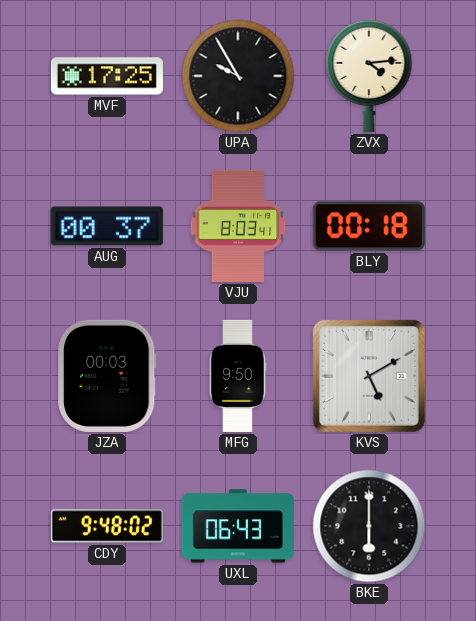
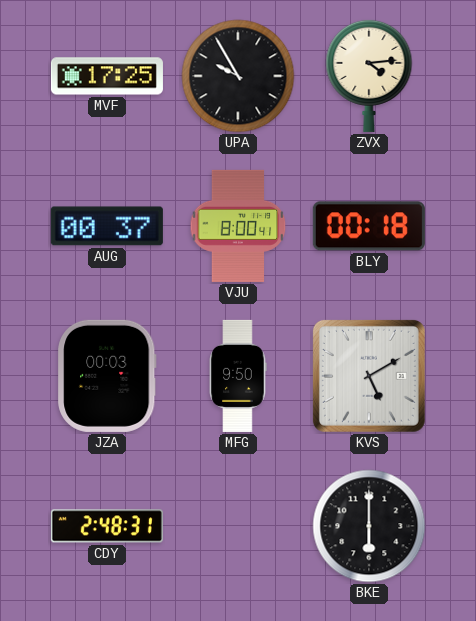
VJU: 8:03 -> 8:00 (238, 226)
CDY: 9:48 -> 2:48 (107, 526)
UXL: 06:43 -> none (238, 526)
